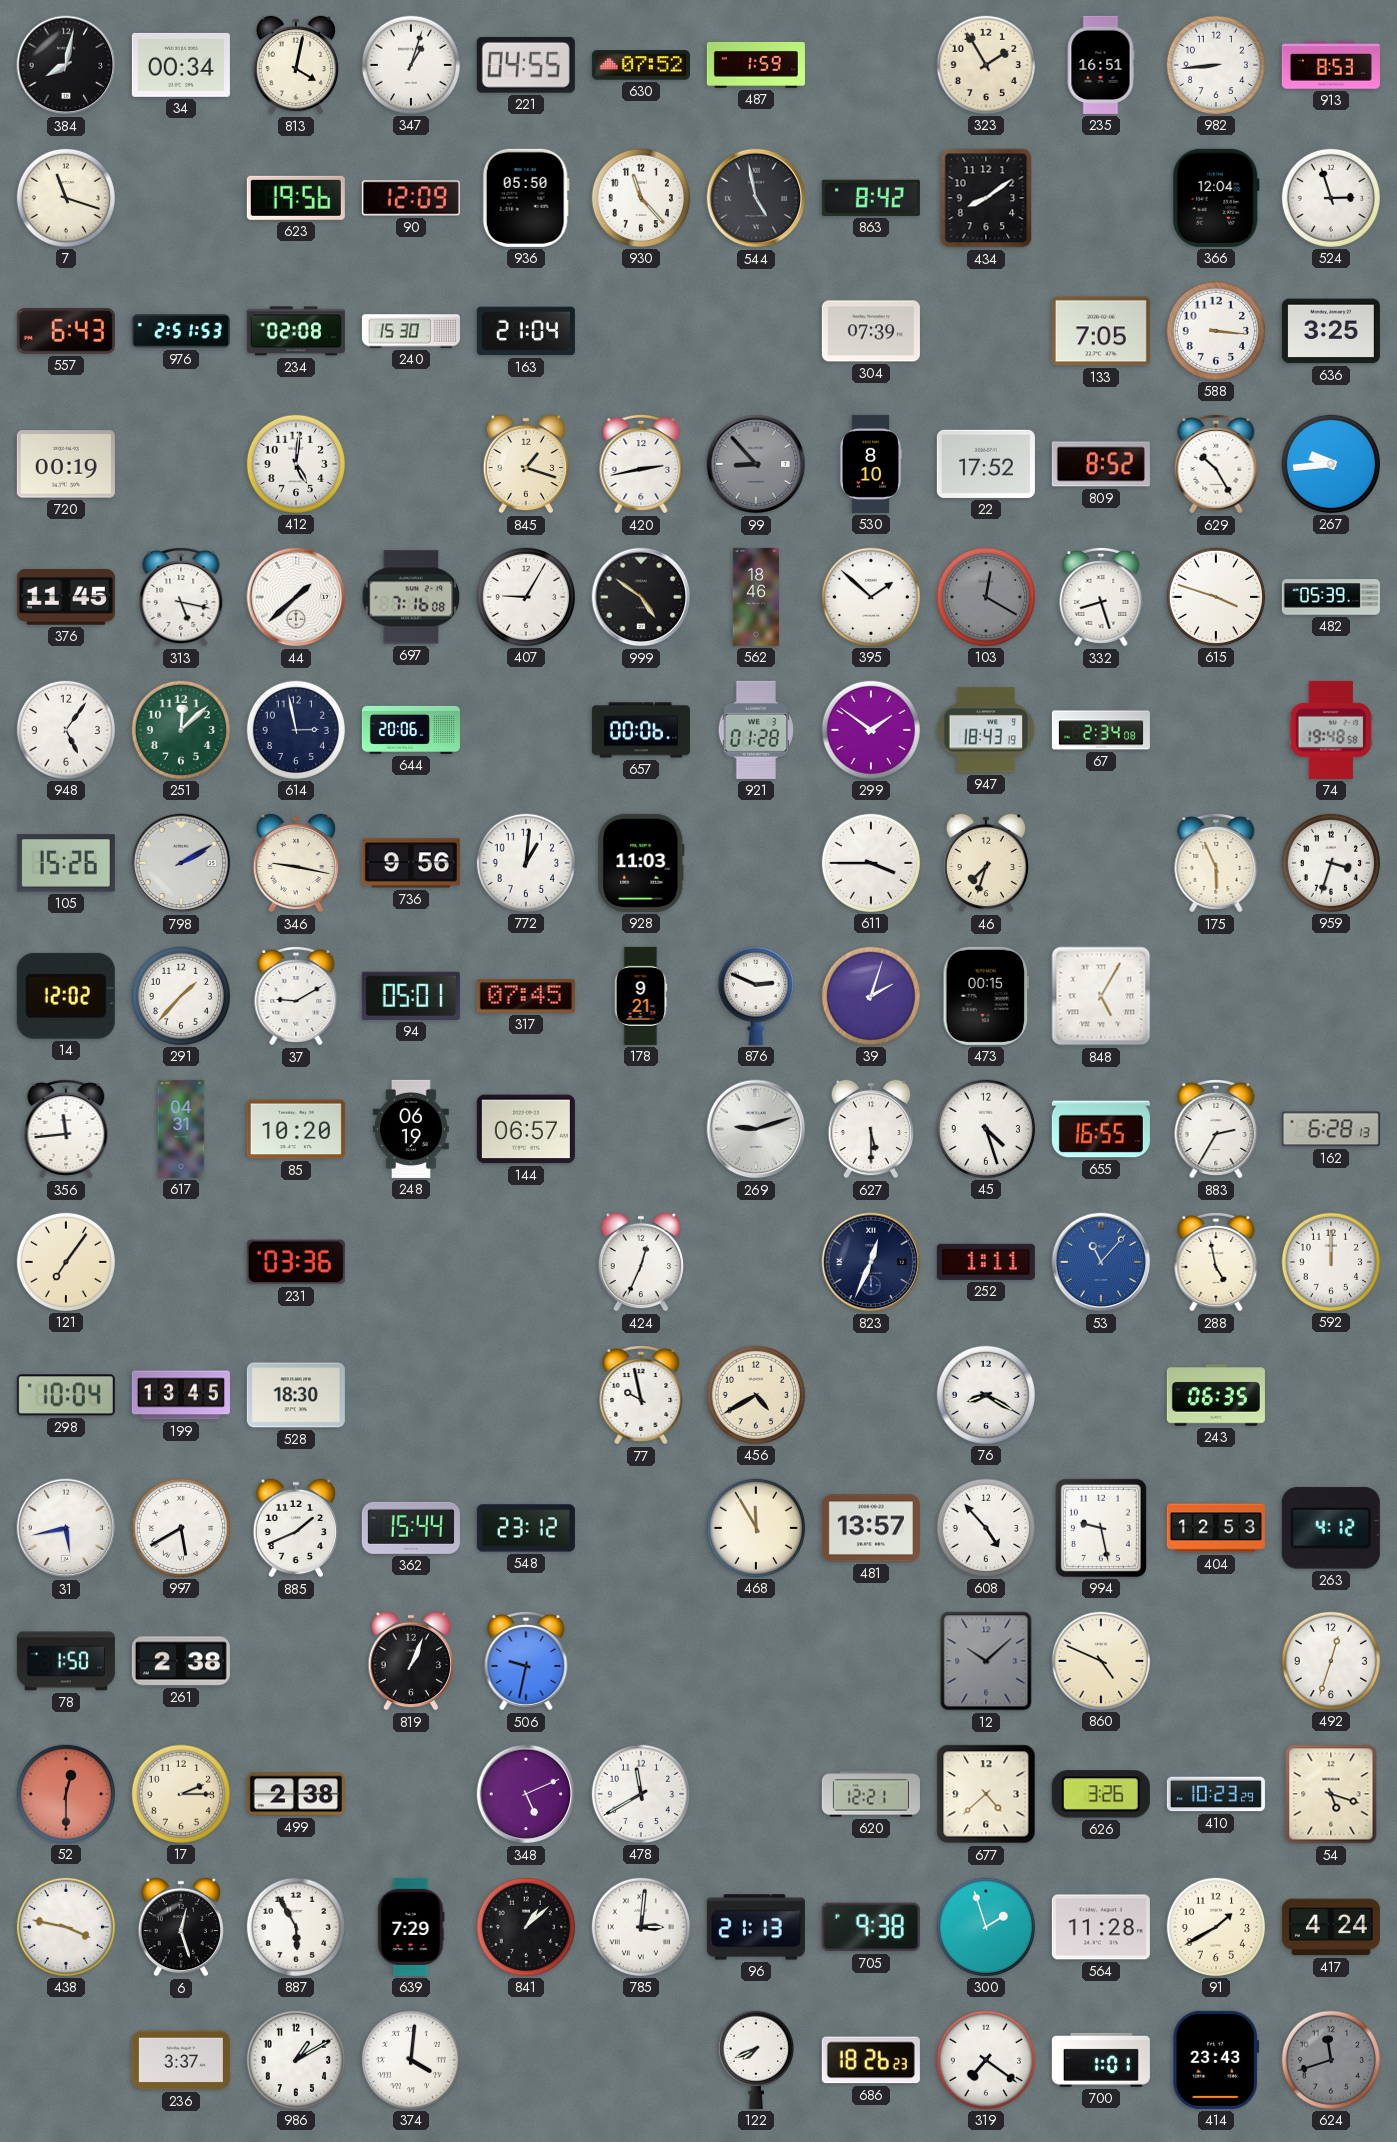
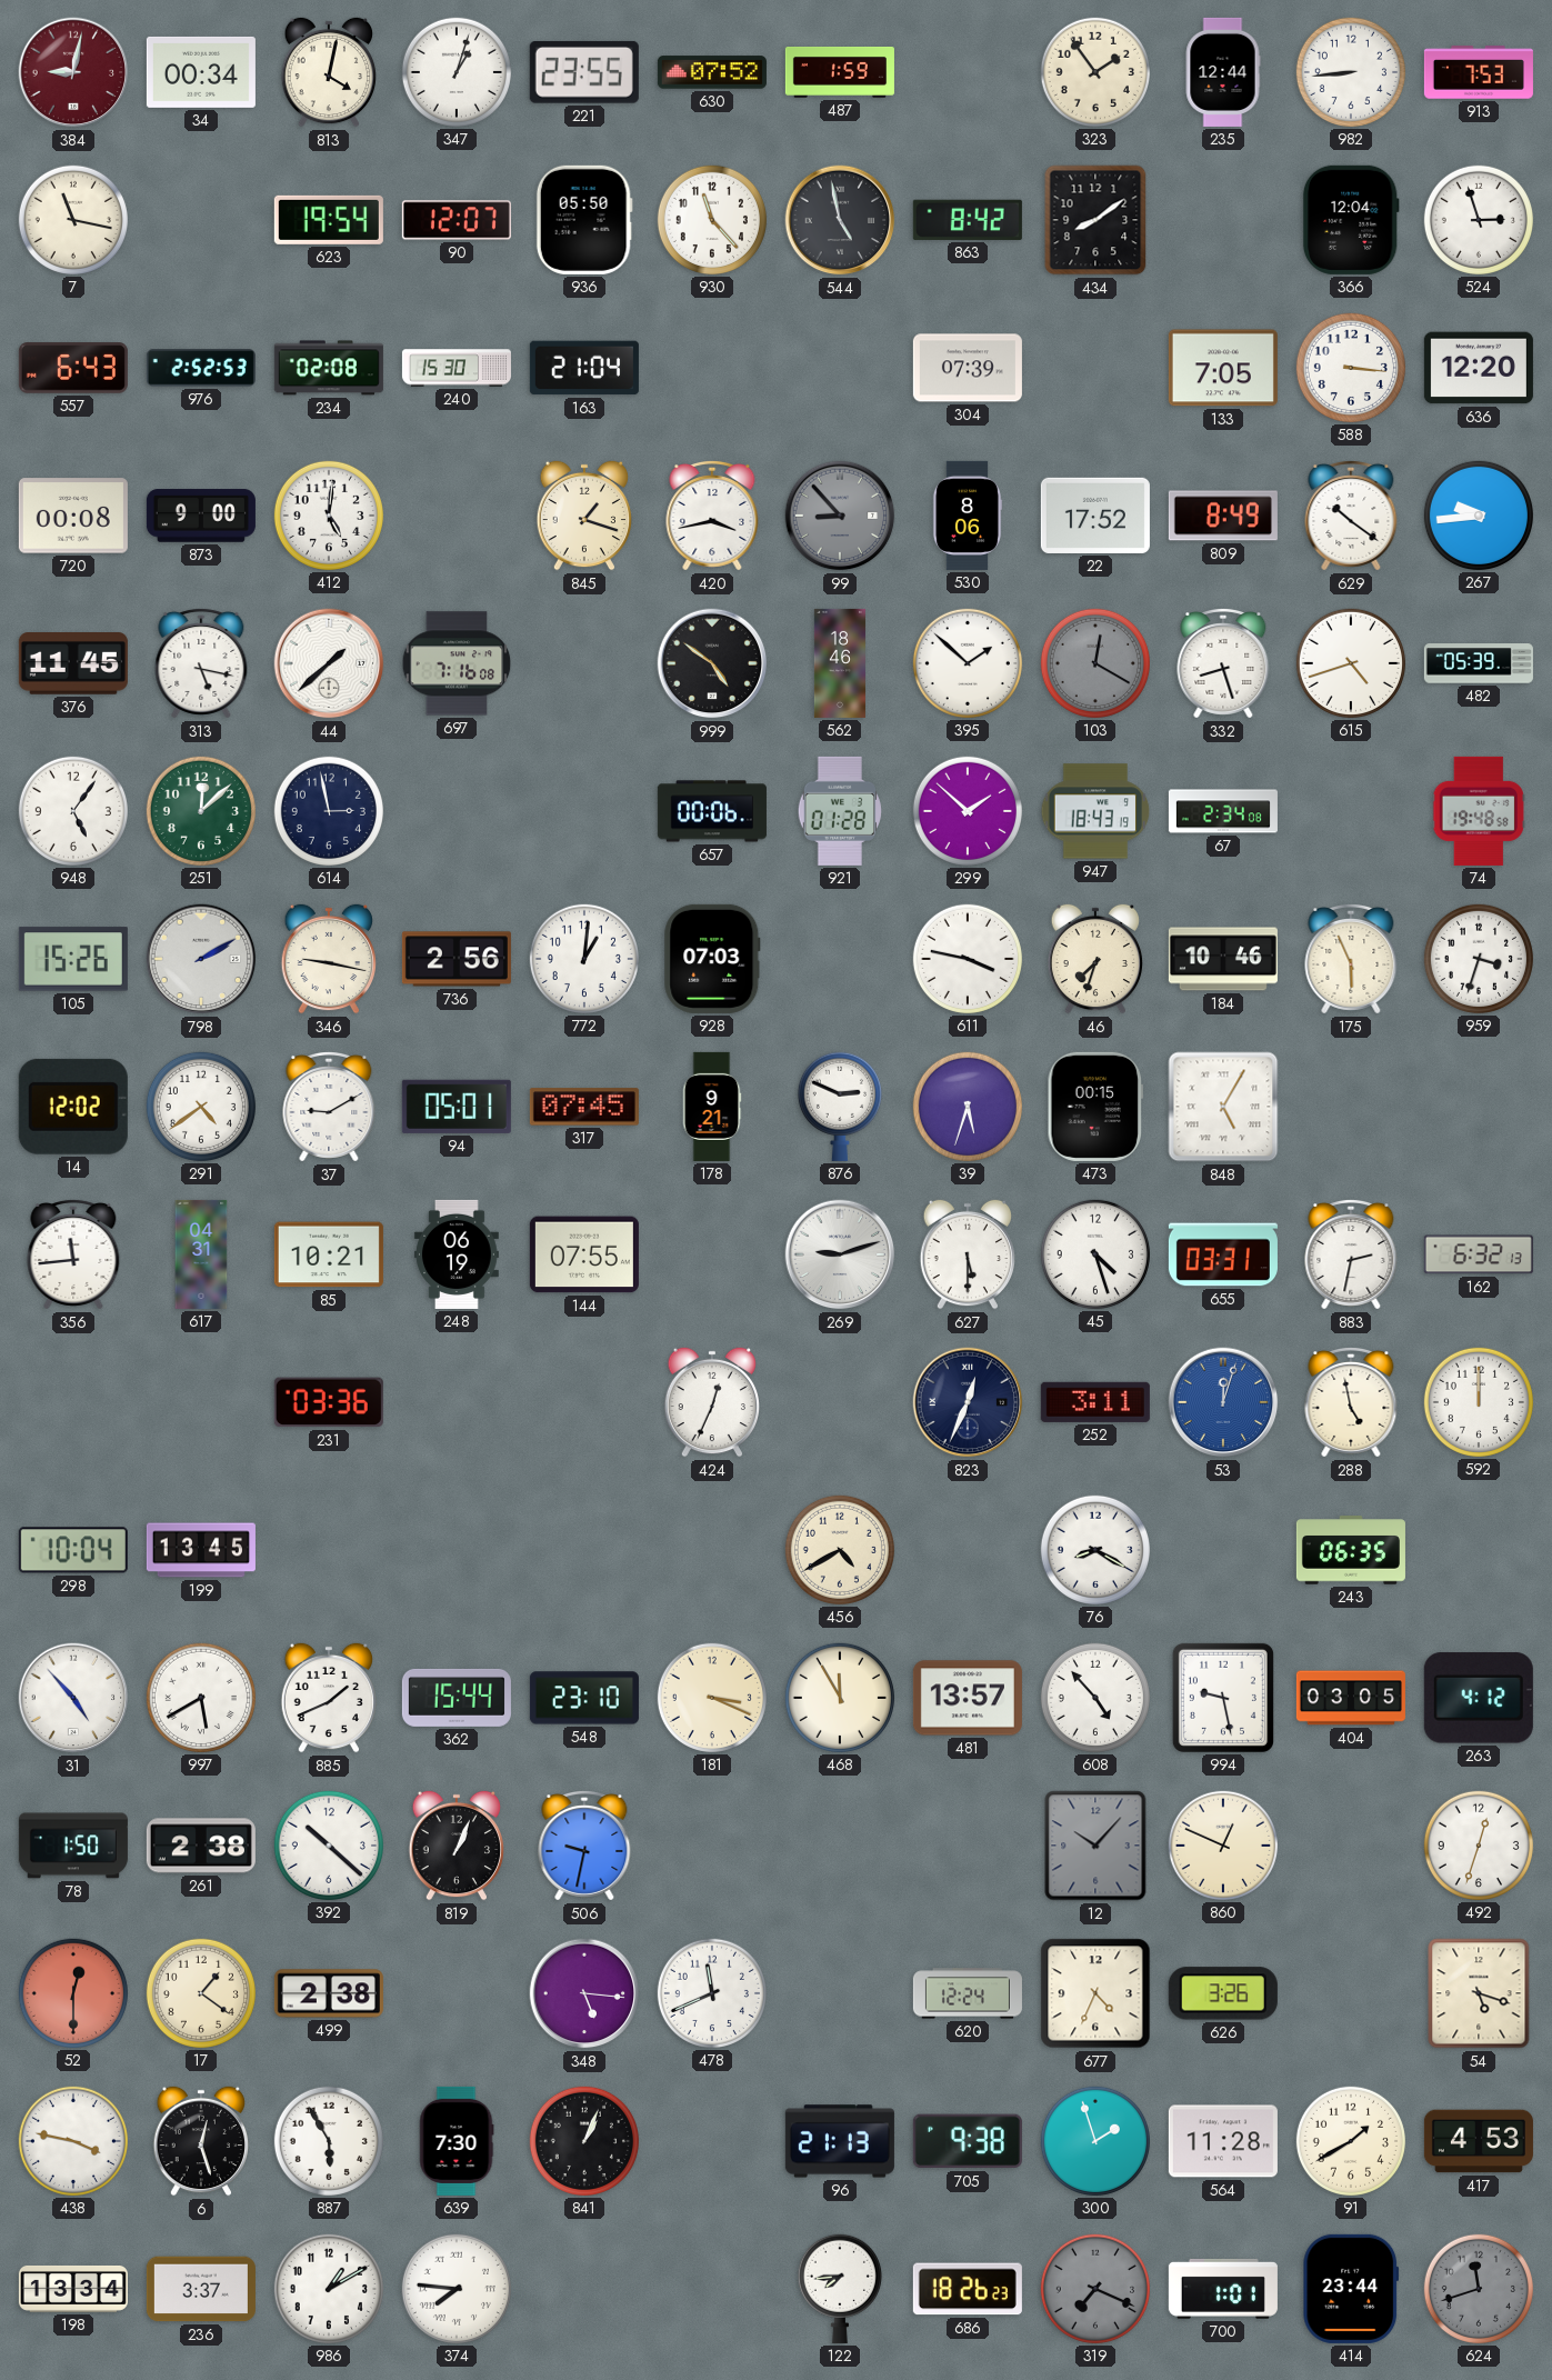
384: 8:02 -> 9:02 (73, 72)
384 dial: black -> burgundy (73, 72)
221: 04:55 -> 23:55 (584, 72)
323: 1:55 -> 1:54 (1095, 72)
235: 16:51 -> 12:44 (1223, 72)
913: 8:53 -> 7:53 (1479, 72)
7: 11:18 -> 11:17 (73, 220)
623: 19:56 -> 19:54 (329, 220)
90: 12:09 -> 12:07 (457, 220)
976: 2:51 -> 2:52 (201, 368)
636: 3:25 -> 12:20 (1479, 368)
720: 00:19 -> 00:08 (73, 516)
873: none -> 9:00 (201, 516)
420: 2:43 -> 3:43 (712, 516)
530: 8:10 -> 8:06 (968, 516)
809: 8:52 -> 8:49 (1223, 516)
629: 10:25 -> 10:21 (1351, 516)
407: 9:05 -> none (526, 597)
615: 3:48 -> 4:42 (1351, 663)
644: 20:06 -> none (411, 730)
299: 1:51 -> 1:52 (968, 811)
736: 9:56 -> 2:56 (457, 959)
928: 11:03 -> 07:03 (712, 959)
611: 3:45 -> 3:47 (968, 959)
184: none -> 10:46 (1223, 959)
291: 1:37 -> 4:39 (201, 1107)
39: 2:03 -> 5:33 (968, 1107)
85: 10:20 -> 10:21 (329, 1254)
144: 06:57 -> 07:55 (584, 1254)
655: 16:55 -> 03:31 (1223, 1254)
883: 2:35 -> 2:32 (1351, 1254)
162: 6:28 -> 6:32 (1479, 1254)
121: 7:06 -> none (66, 1262)
252: 1:11 -> 3:11 (1095, 1402)
53: 11:07 -> 12:03 (1223, 1402)
528: 18:30 -> none (296, 1395)
77: 9:58 -> none (641, 1395)
31: 5:43 -> 4:53 (73, 1698)
548: 23:12 -> 23:10 (584, 1698)
181: none -> 3:19 (712, 1698)
404: 12:53 -> 03:05 (1351, 1698)
392: none -> 10:22 (329, 1846)
12: 10:08 -> 10:07 (1095, 1846)
860: 4:49 -> 12:49 (1223, 1846)
17: 2:15 -> 1:21 (201, 1993)
348: 5:11 -> 5:16 (584, 1993)
478: 11:40 -> 11:41 (712, 1993)
620: 12:21 -> 12:24 (968, 1993)
677: 4:38 -> 4:34 (1095, 1993)
410: 10:23 -> none (1216, 1794)
639: 7:29 -> 7:30 (457, 2141)
841: 1:08 -> 1:04 (584, 2141)
785: 3:01 -> none (641, 1927)
417: 4:24 -> 4:53 (1479, 2141)
198: none -> 13:34 (73, 2289)
374: 4:01 -> 7:46 (457, 2289)
122: 7:41 -> 7:44 (840, 2289)
319: 7:21 -> 7:19 (1095, 2289)
319 dial: white -> grey (1095, 2289)
414: 23:43 -> 23:44 (1351, 2289)
